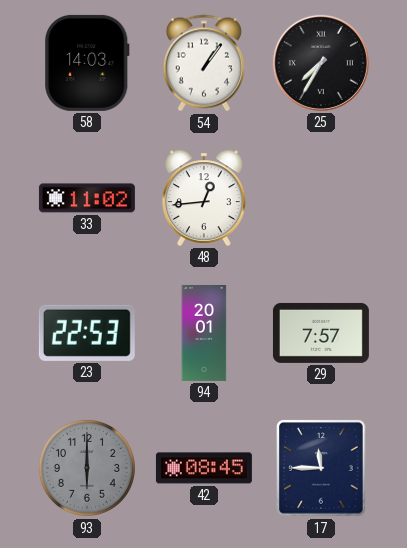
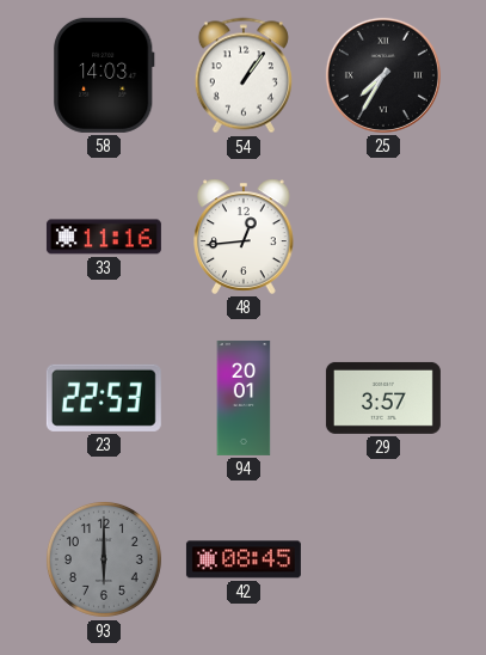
33: 11:02 -> 11:16 (104, 237)
29: 7:57 -> 3:57 (383, 398)
17: 11:45 -> none (321, 468)
